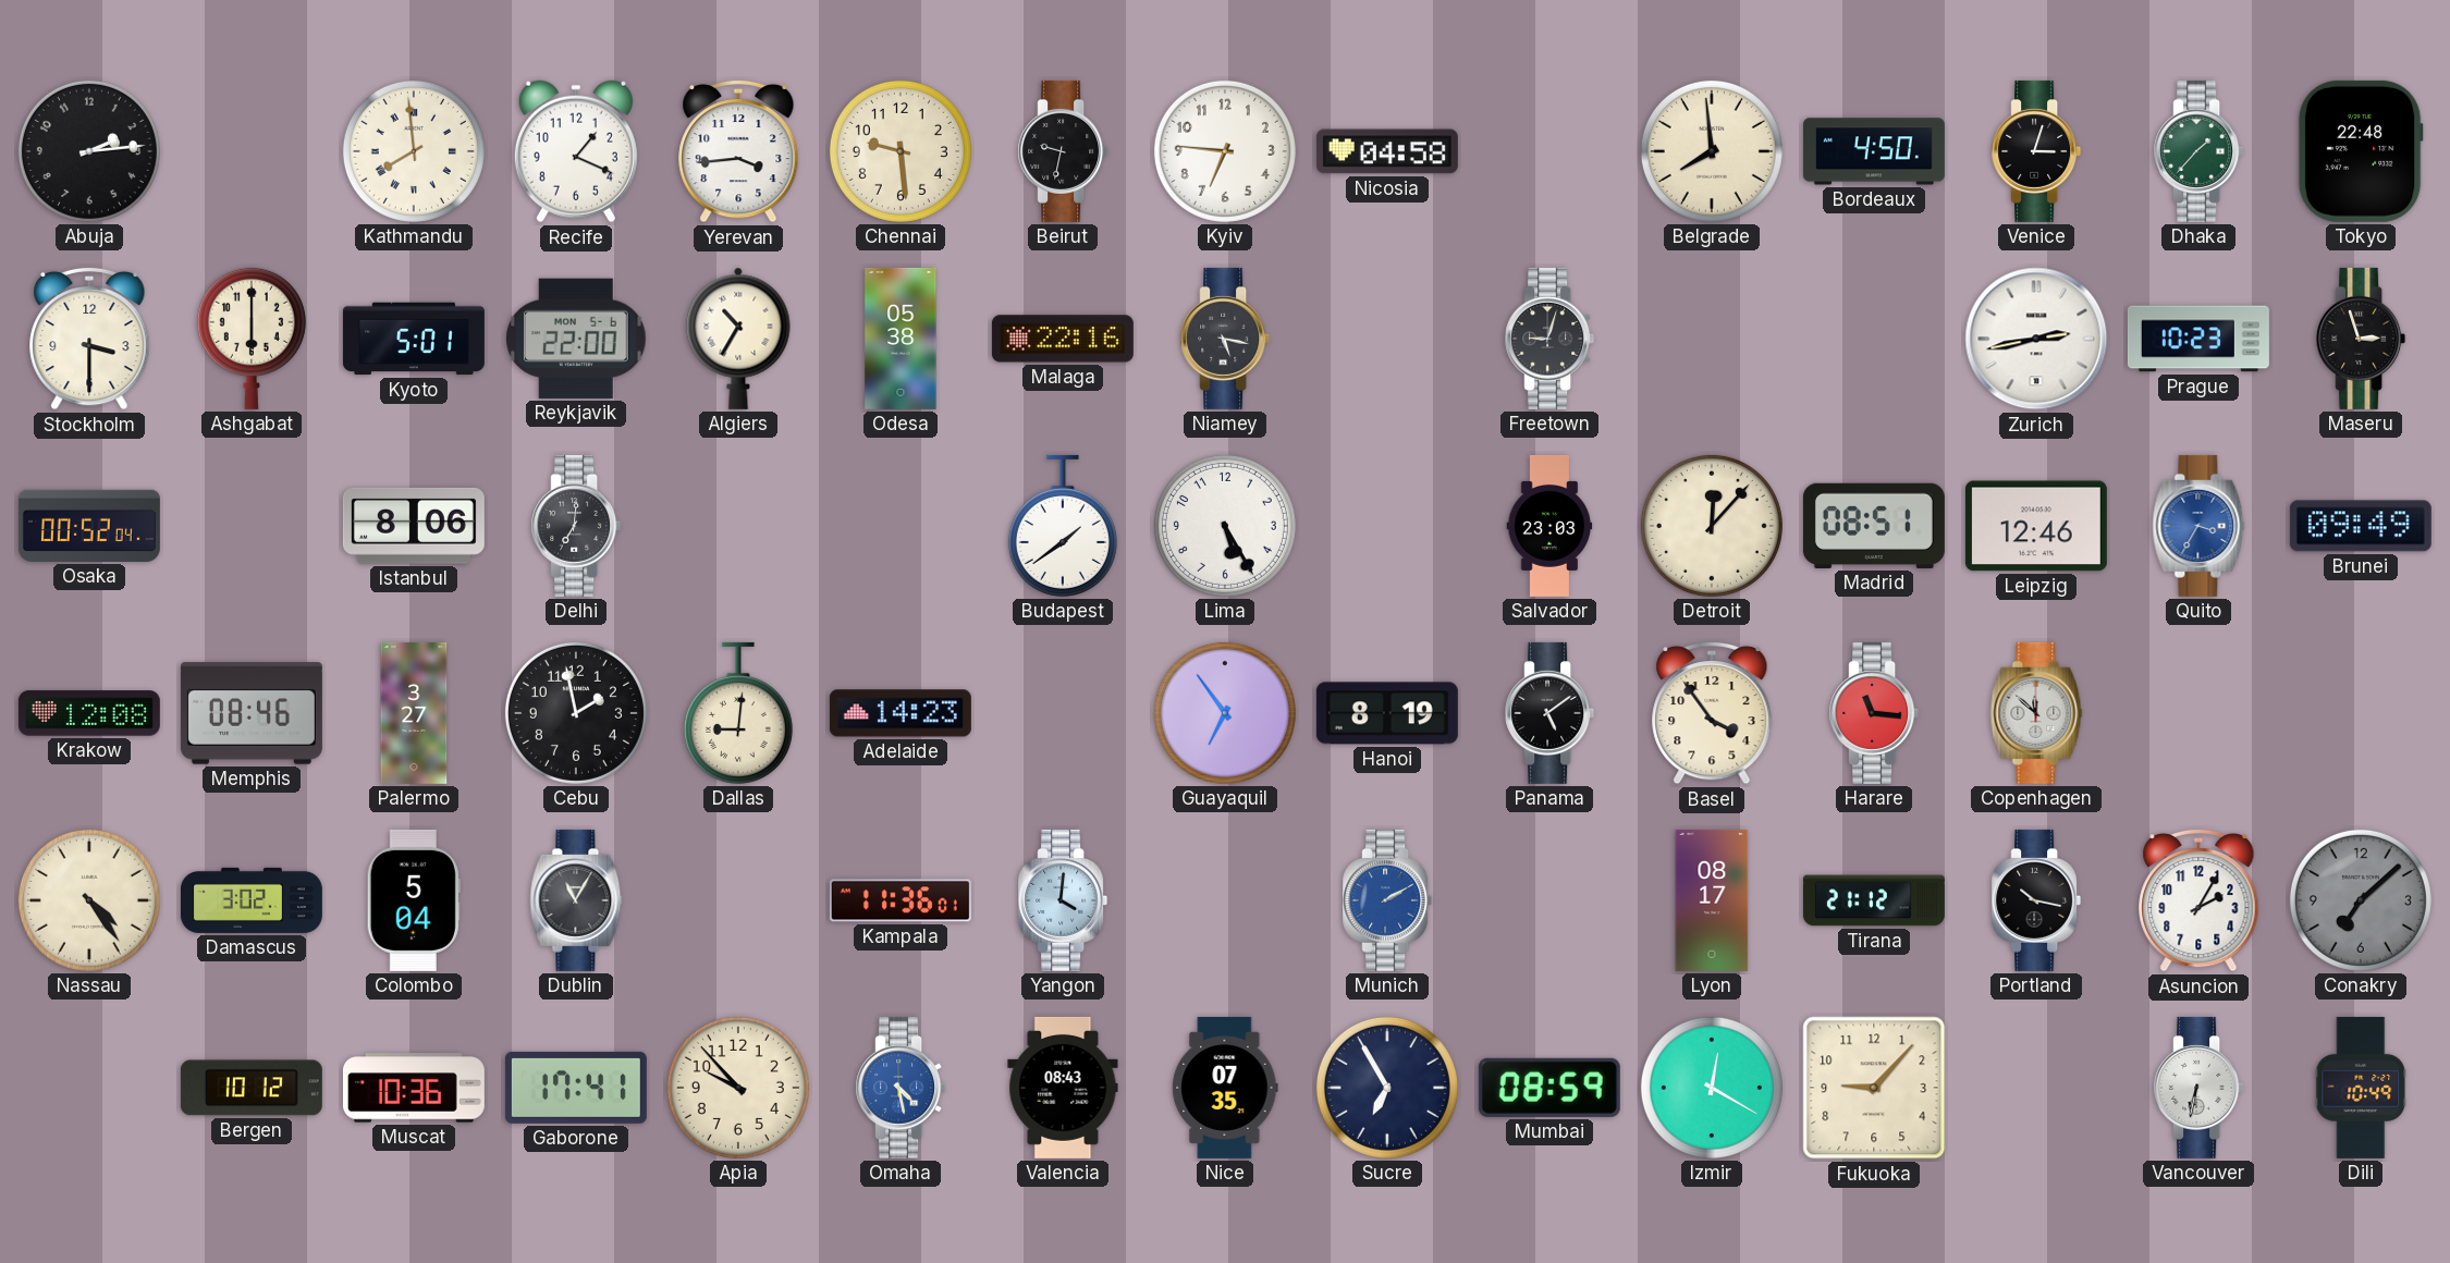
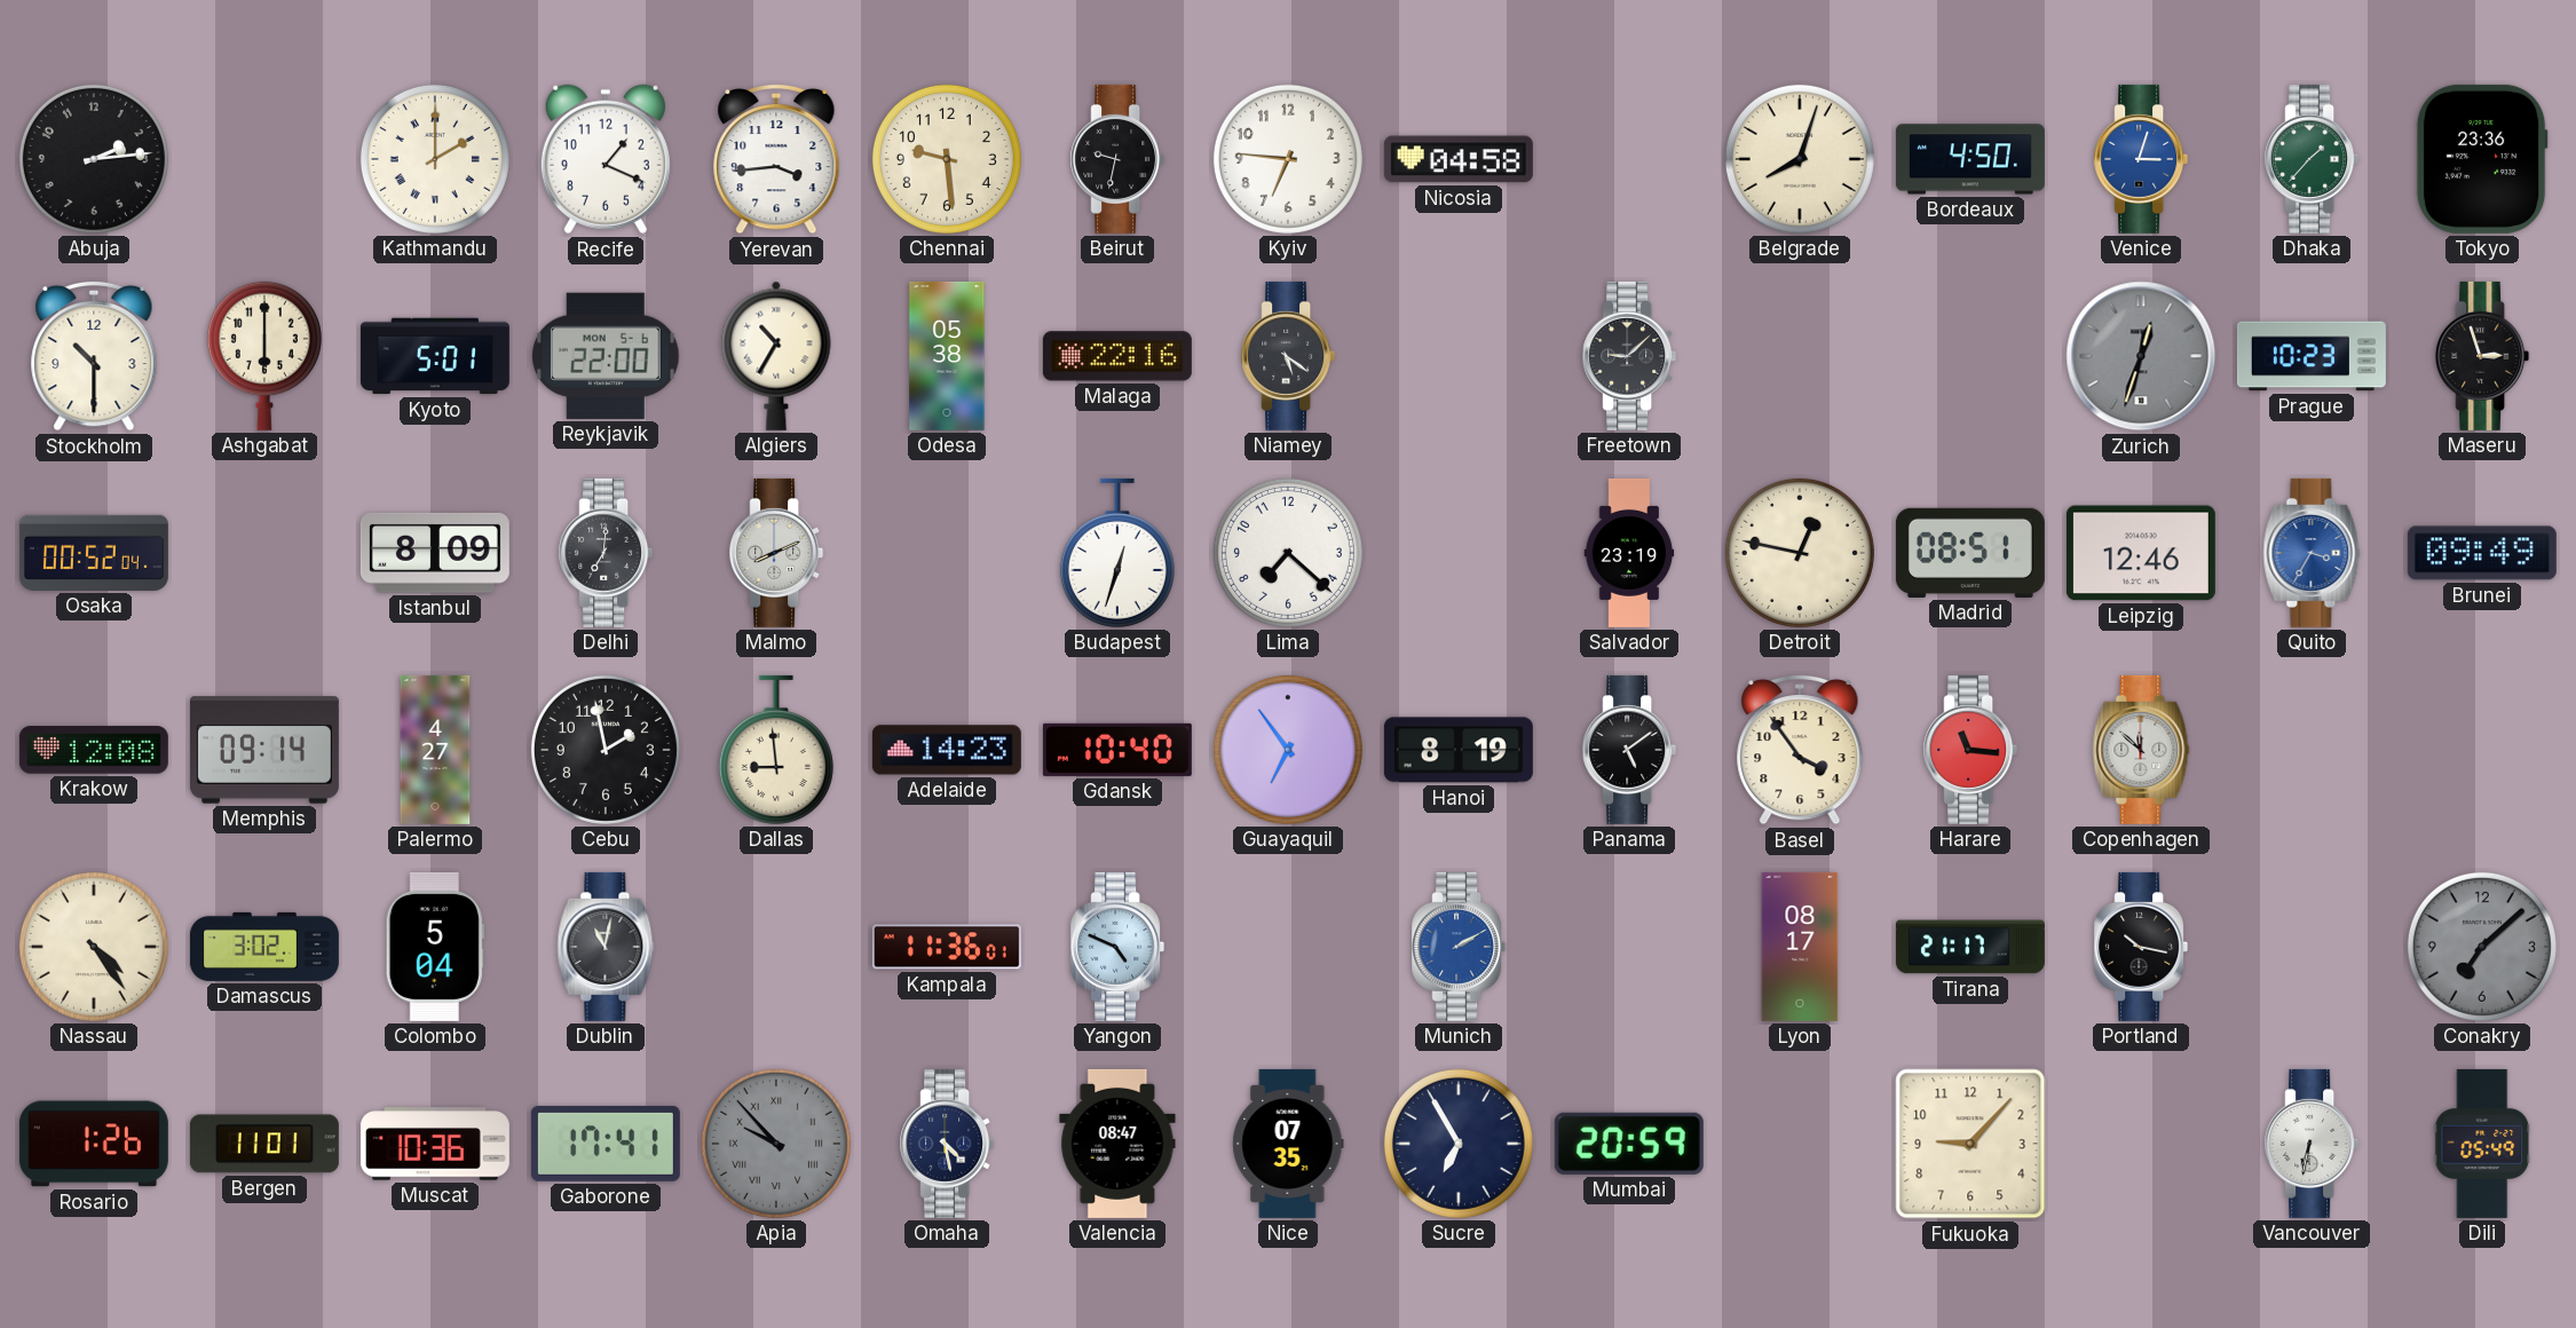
Kathmandu: 7:59 -> 2:00 (435, 159)
Belgrade: 7:59 -> 8:03 (1800, 159)
Venice dial: black -> blue (2141, 159)
Tokyo: 22:48 -> 23:36 (2482, 159)
Stockholm: 3:30 -> 10:30 (94, 356)
Niamey: 5:17 -> 5:21 (1288, 356)
Freetown: 9:03 -> 9:08 (1629, 356)
Zurich: 2:43 -> 12:33 (2141, 356)
Zurich dial: white -> grey (2141, 356)
Istanbul: 8:06 -> 8:09 (435, 553)
Malmo: none -> 8:11 (776, 553)
Budapest: 1:39 -> 12:33 (1117, 553)
Lima: 5:25 -> 7:22 (1288, 553)
Salvador: 23:03 -> 23:19 (1629, 553)
Detroit: 12:07 -> 12:47 (1800, 553)
Memphis: 08:46 -> 09:14 (264, 750)
Palermo: 3:27 -> 4:27 (435, 750)
Dallas: 9:01 -> 8:59 (776, 750)
Gdansk: none -> 10:40 (1117, 750)
Dublin: 11:05 -> 11:02 (606, 947)
Yangon: 4:01 -> 4:49 (1117, 947)
Tirana: 21:12 -> 21:17 (1970, 947)
Asuncion: 2:05 -> none (2198, 900)
Rosario: none -> 1:26 (94, 1144)
Bergen: 10:12 -> 11:01 (264, 1144)
Apia dial: cream -> grey (776, 1144)
Apia numerals: Arabic -> Roman (776, 1144)
Omaha dial: blue -> navy (947, 1144)
Valencia: 08:43 -> 08:47 (1117, 1144)
Mumbai: 08:59 -> 20:59 (1629, 1144)
Izmir: 12:20 -> none (1712, 1088)
Dili: 10:49 -> 05:49 (2482, 1144)
